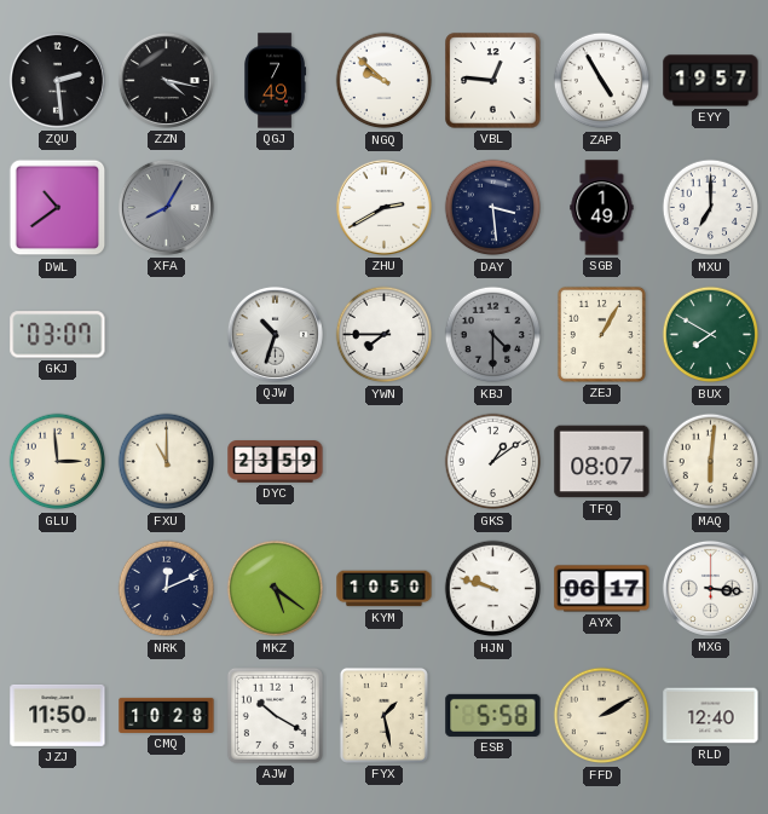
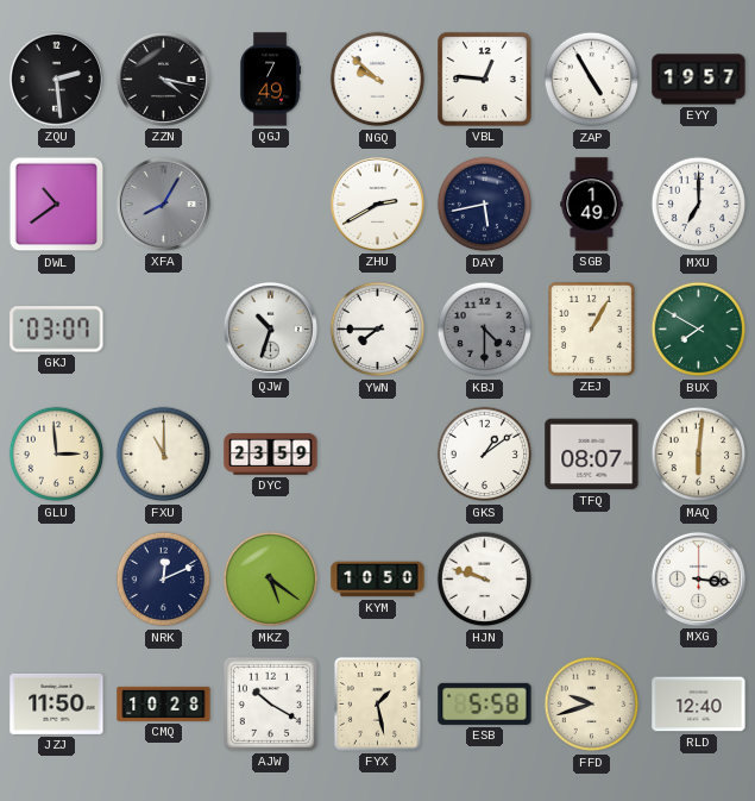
DAY: 3:29 -> 5:43 (485, 205)
AYX: 06:17 -> none (602, 589)
FFD: 2:10 -> 9:42 (592, 705)
